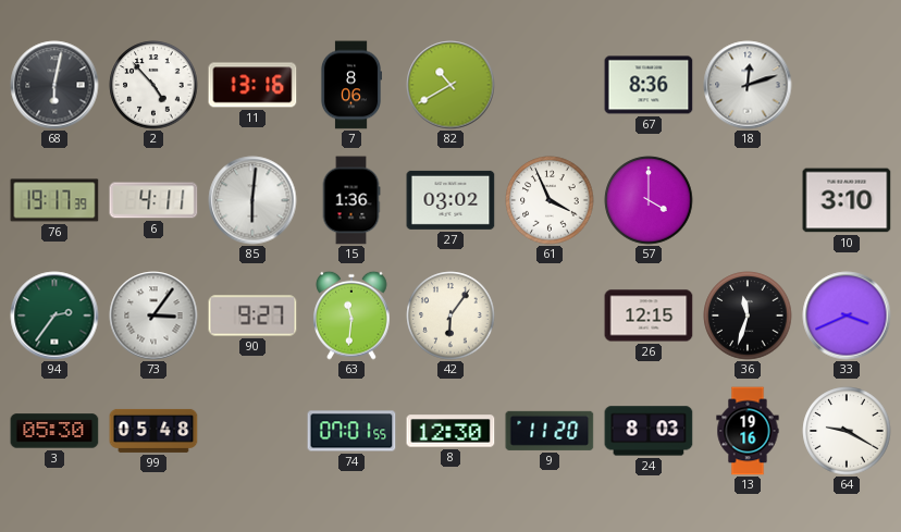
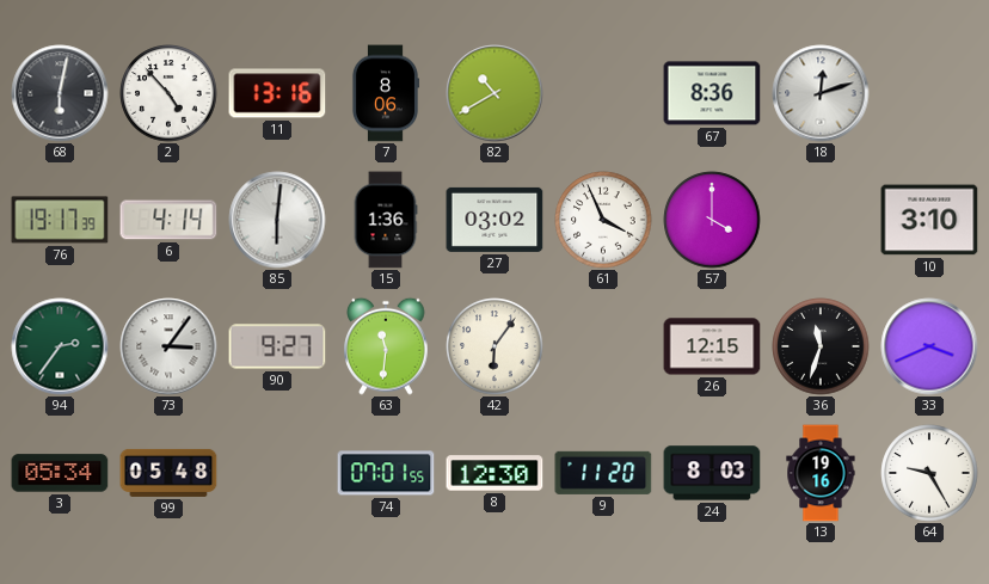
6: 4:11 -> 4:14 (168, 220)
3: 05:30 -> 05:34 (60, 473)
64: 9:20 -> 9:25 (929, 473)
